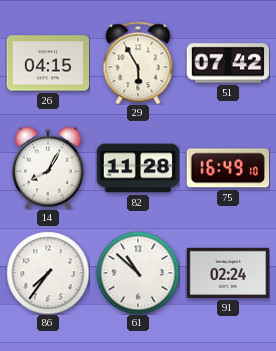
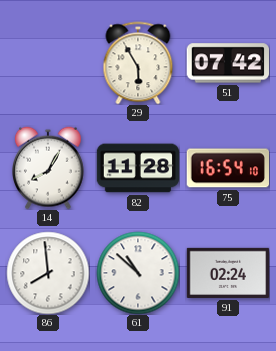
26: 04:15 -> none (48, 63)
75: 16:49 -> 16:54 (227, 168)
86: 7:36 -> 7:59 (48, 273)
